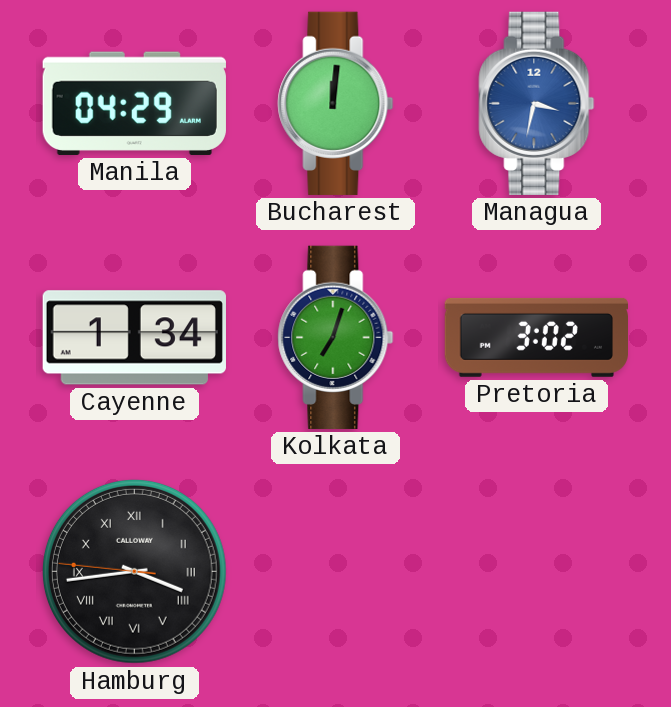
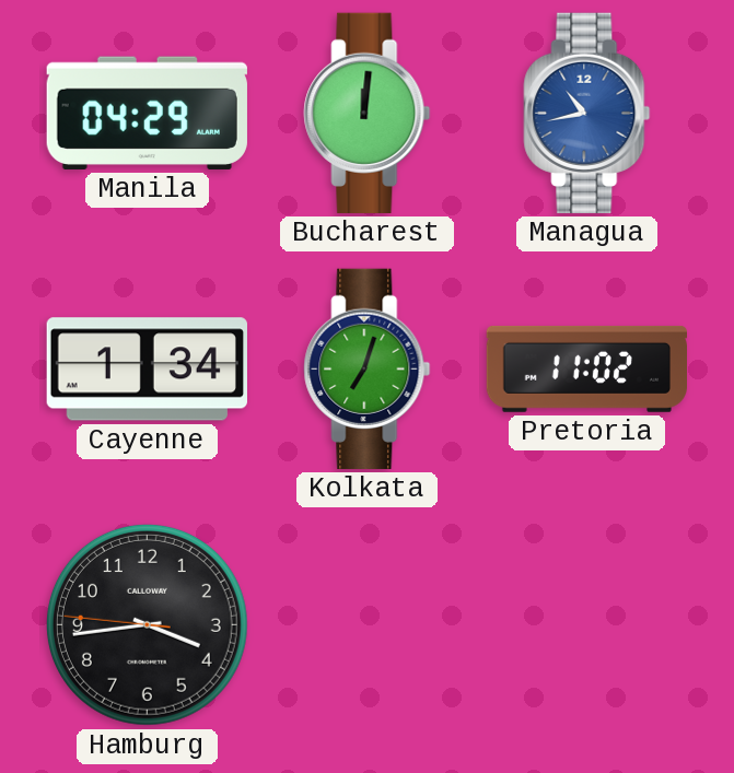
Managua: 3:32 -> 10:43 (587, 113)
Pretoria: 3:02 -> 11:02 (586, 368)
Hamburg numerals: Roman -> Arabic (147, 624)
